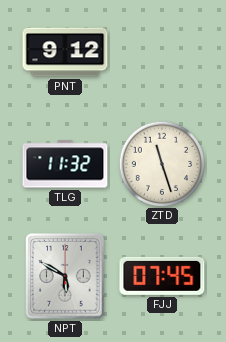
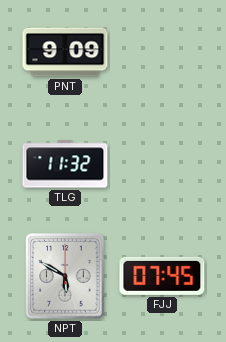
PNT: 9:12 -> 9:09 (65, 52)
ZTD: 11:27 -> none (161, 163)
